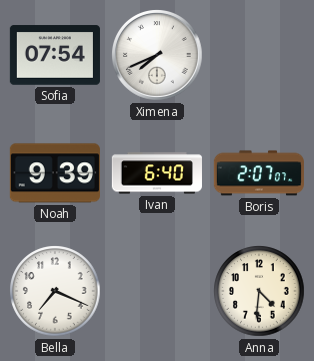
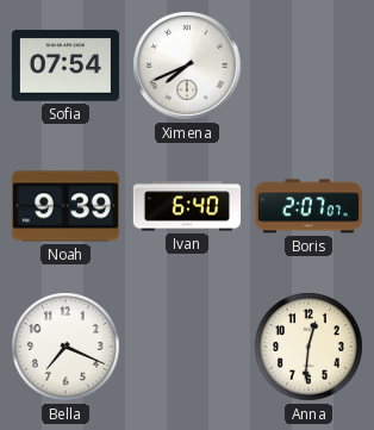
Anna: 4:31 -> 12:31 (308, 347)
